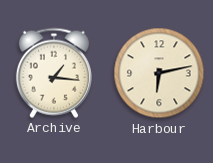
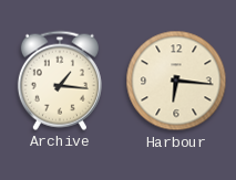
Harbour: 6:13 -> 6:16 (176, 81)
